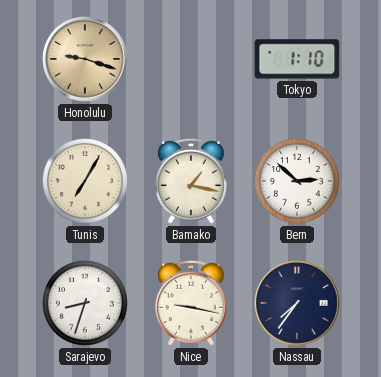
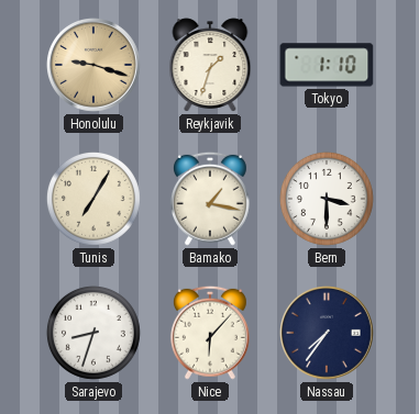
Reykjavik: none -> 1:33 (210, 65)
Bern: 2:52 -> 3:30 (327, 199)
Nice: 9:17 -> 6:07 (210, 333)
